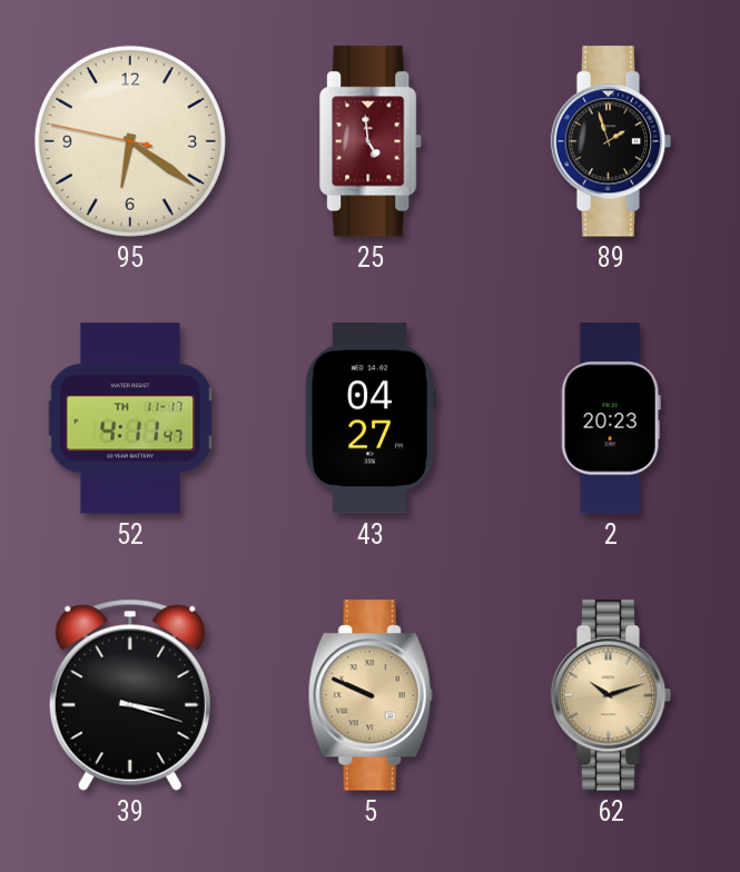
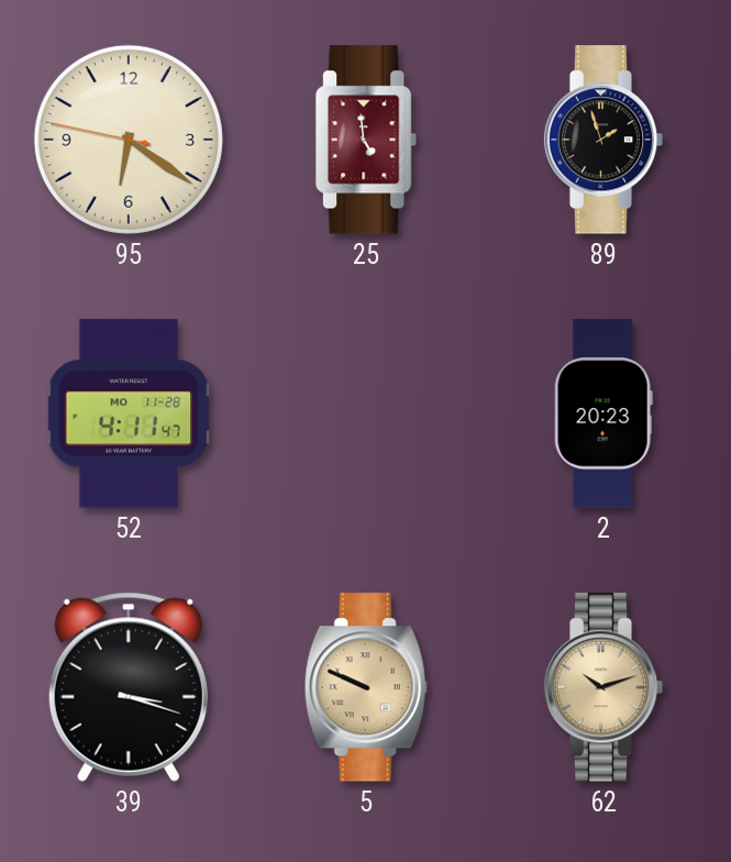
52 date: TH 11-17 -> MO 11-28 (129, 413)
43: 04:27 -> none (371, 418)
